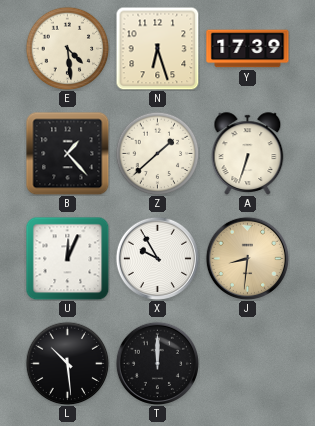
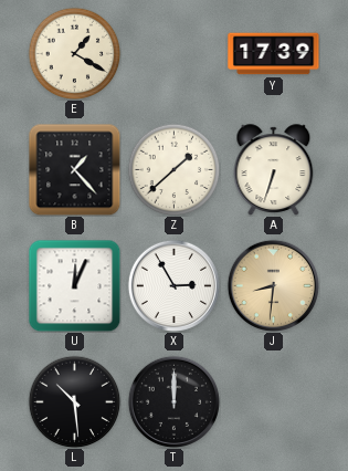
E: 4:29 -> 1:20 (74, 53)
N: 6:27 -> none (157, 48)
X: 9:55 -> 2:55 (173, 285)
